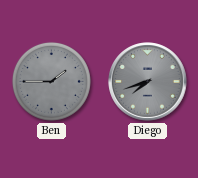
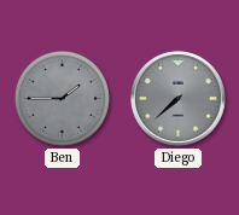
Diego: 7:42 -> 7:38 (179, 99)
